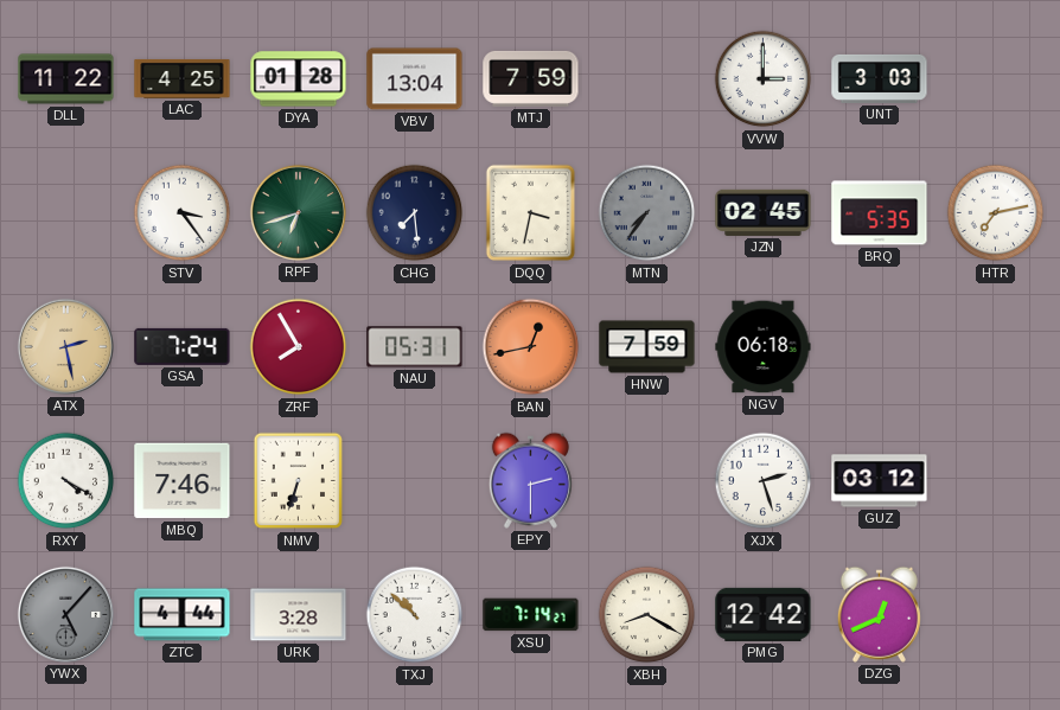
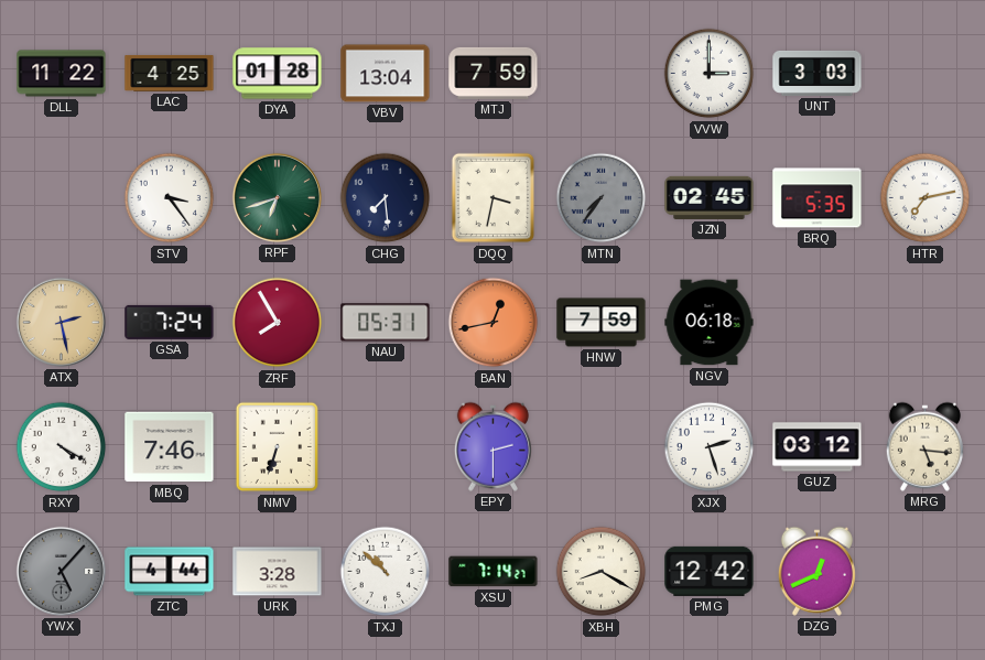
MRG: none -> 5:16 (924, 446)
